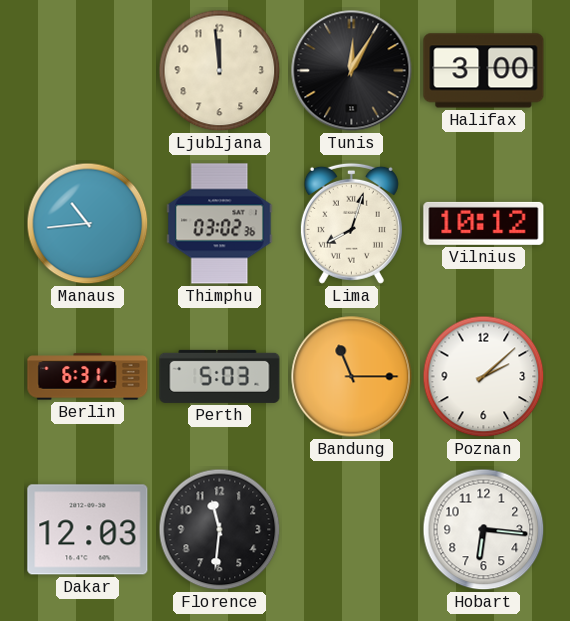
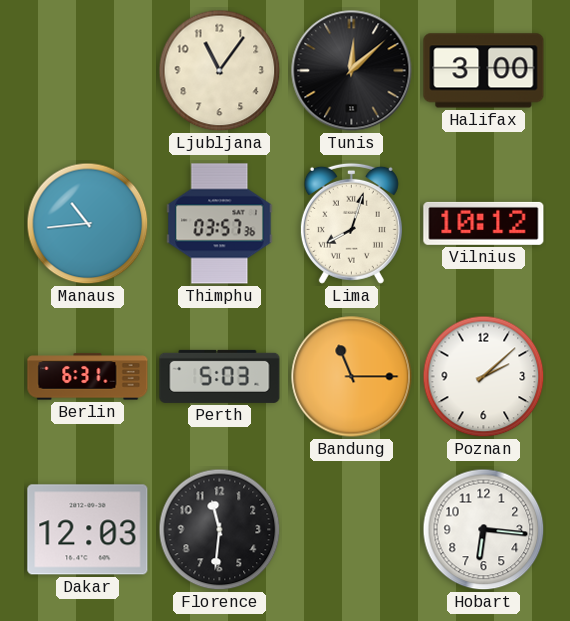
Ljubljana: 11:59 -> 11:06 (220, 71)
Tunis: 12:05 -> 12:08 (352, 71)
Thimphu: 03:02 -> 03:57 (220, 224)
